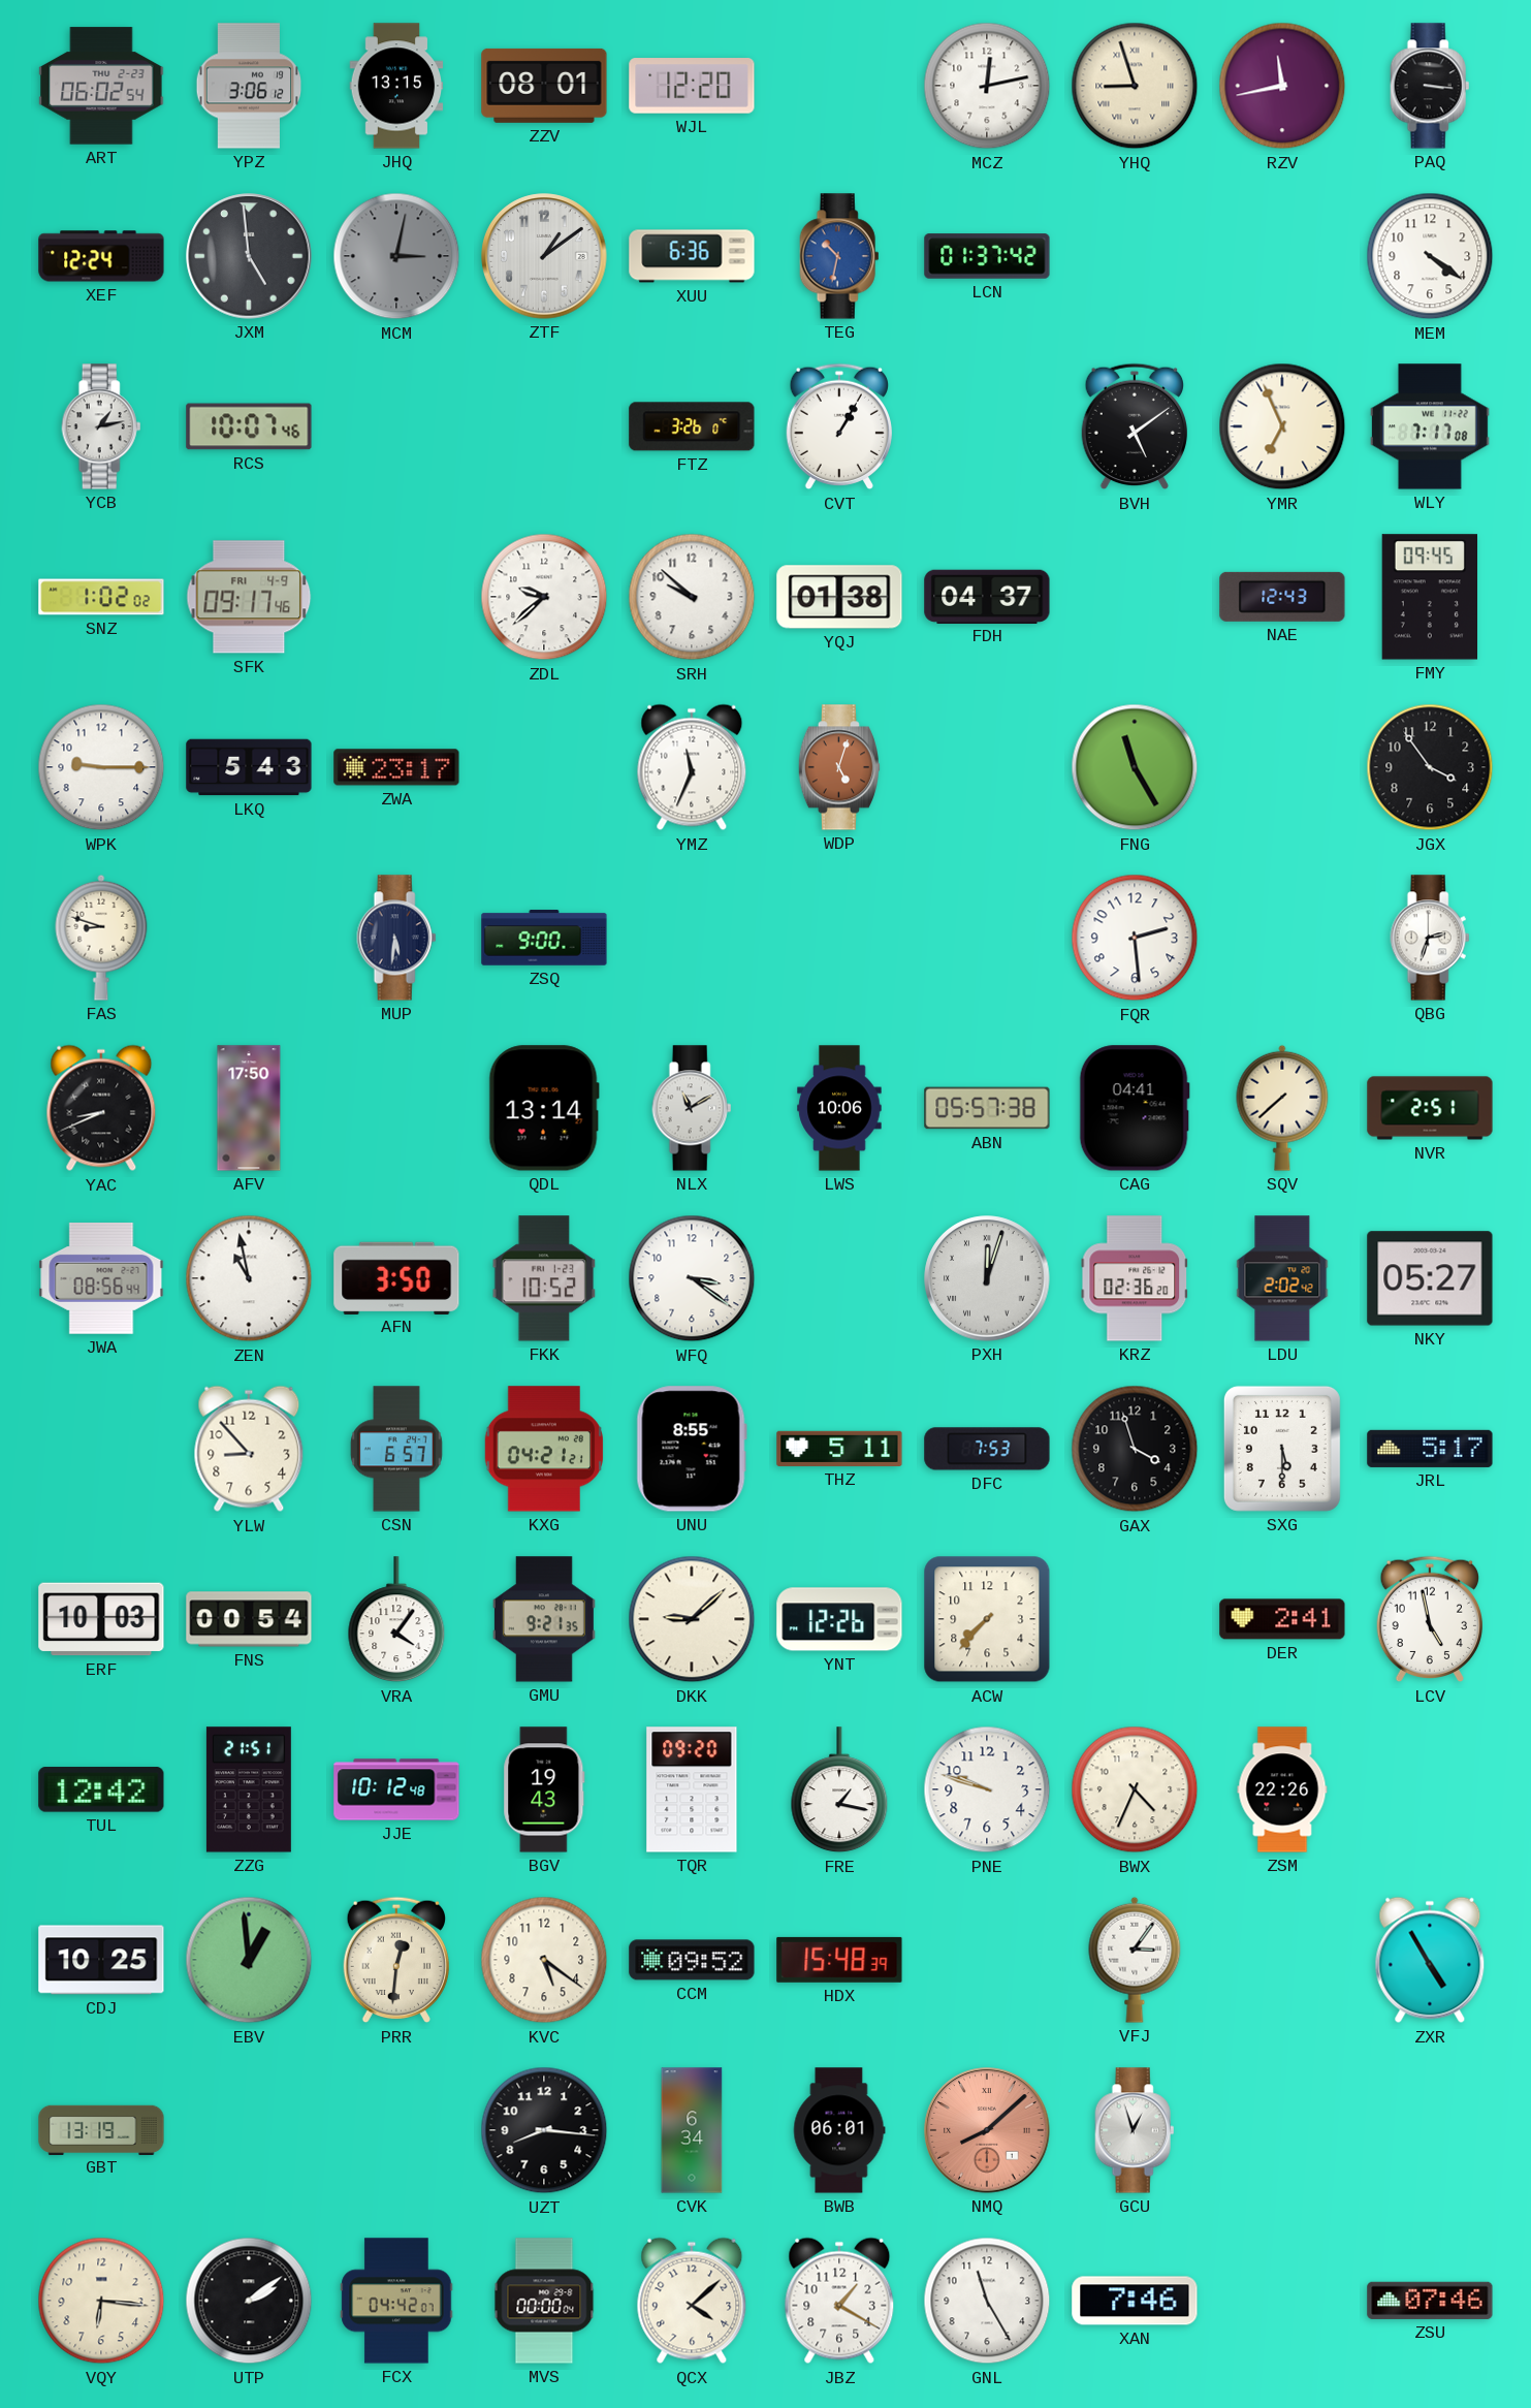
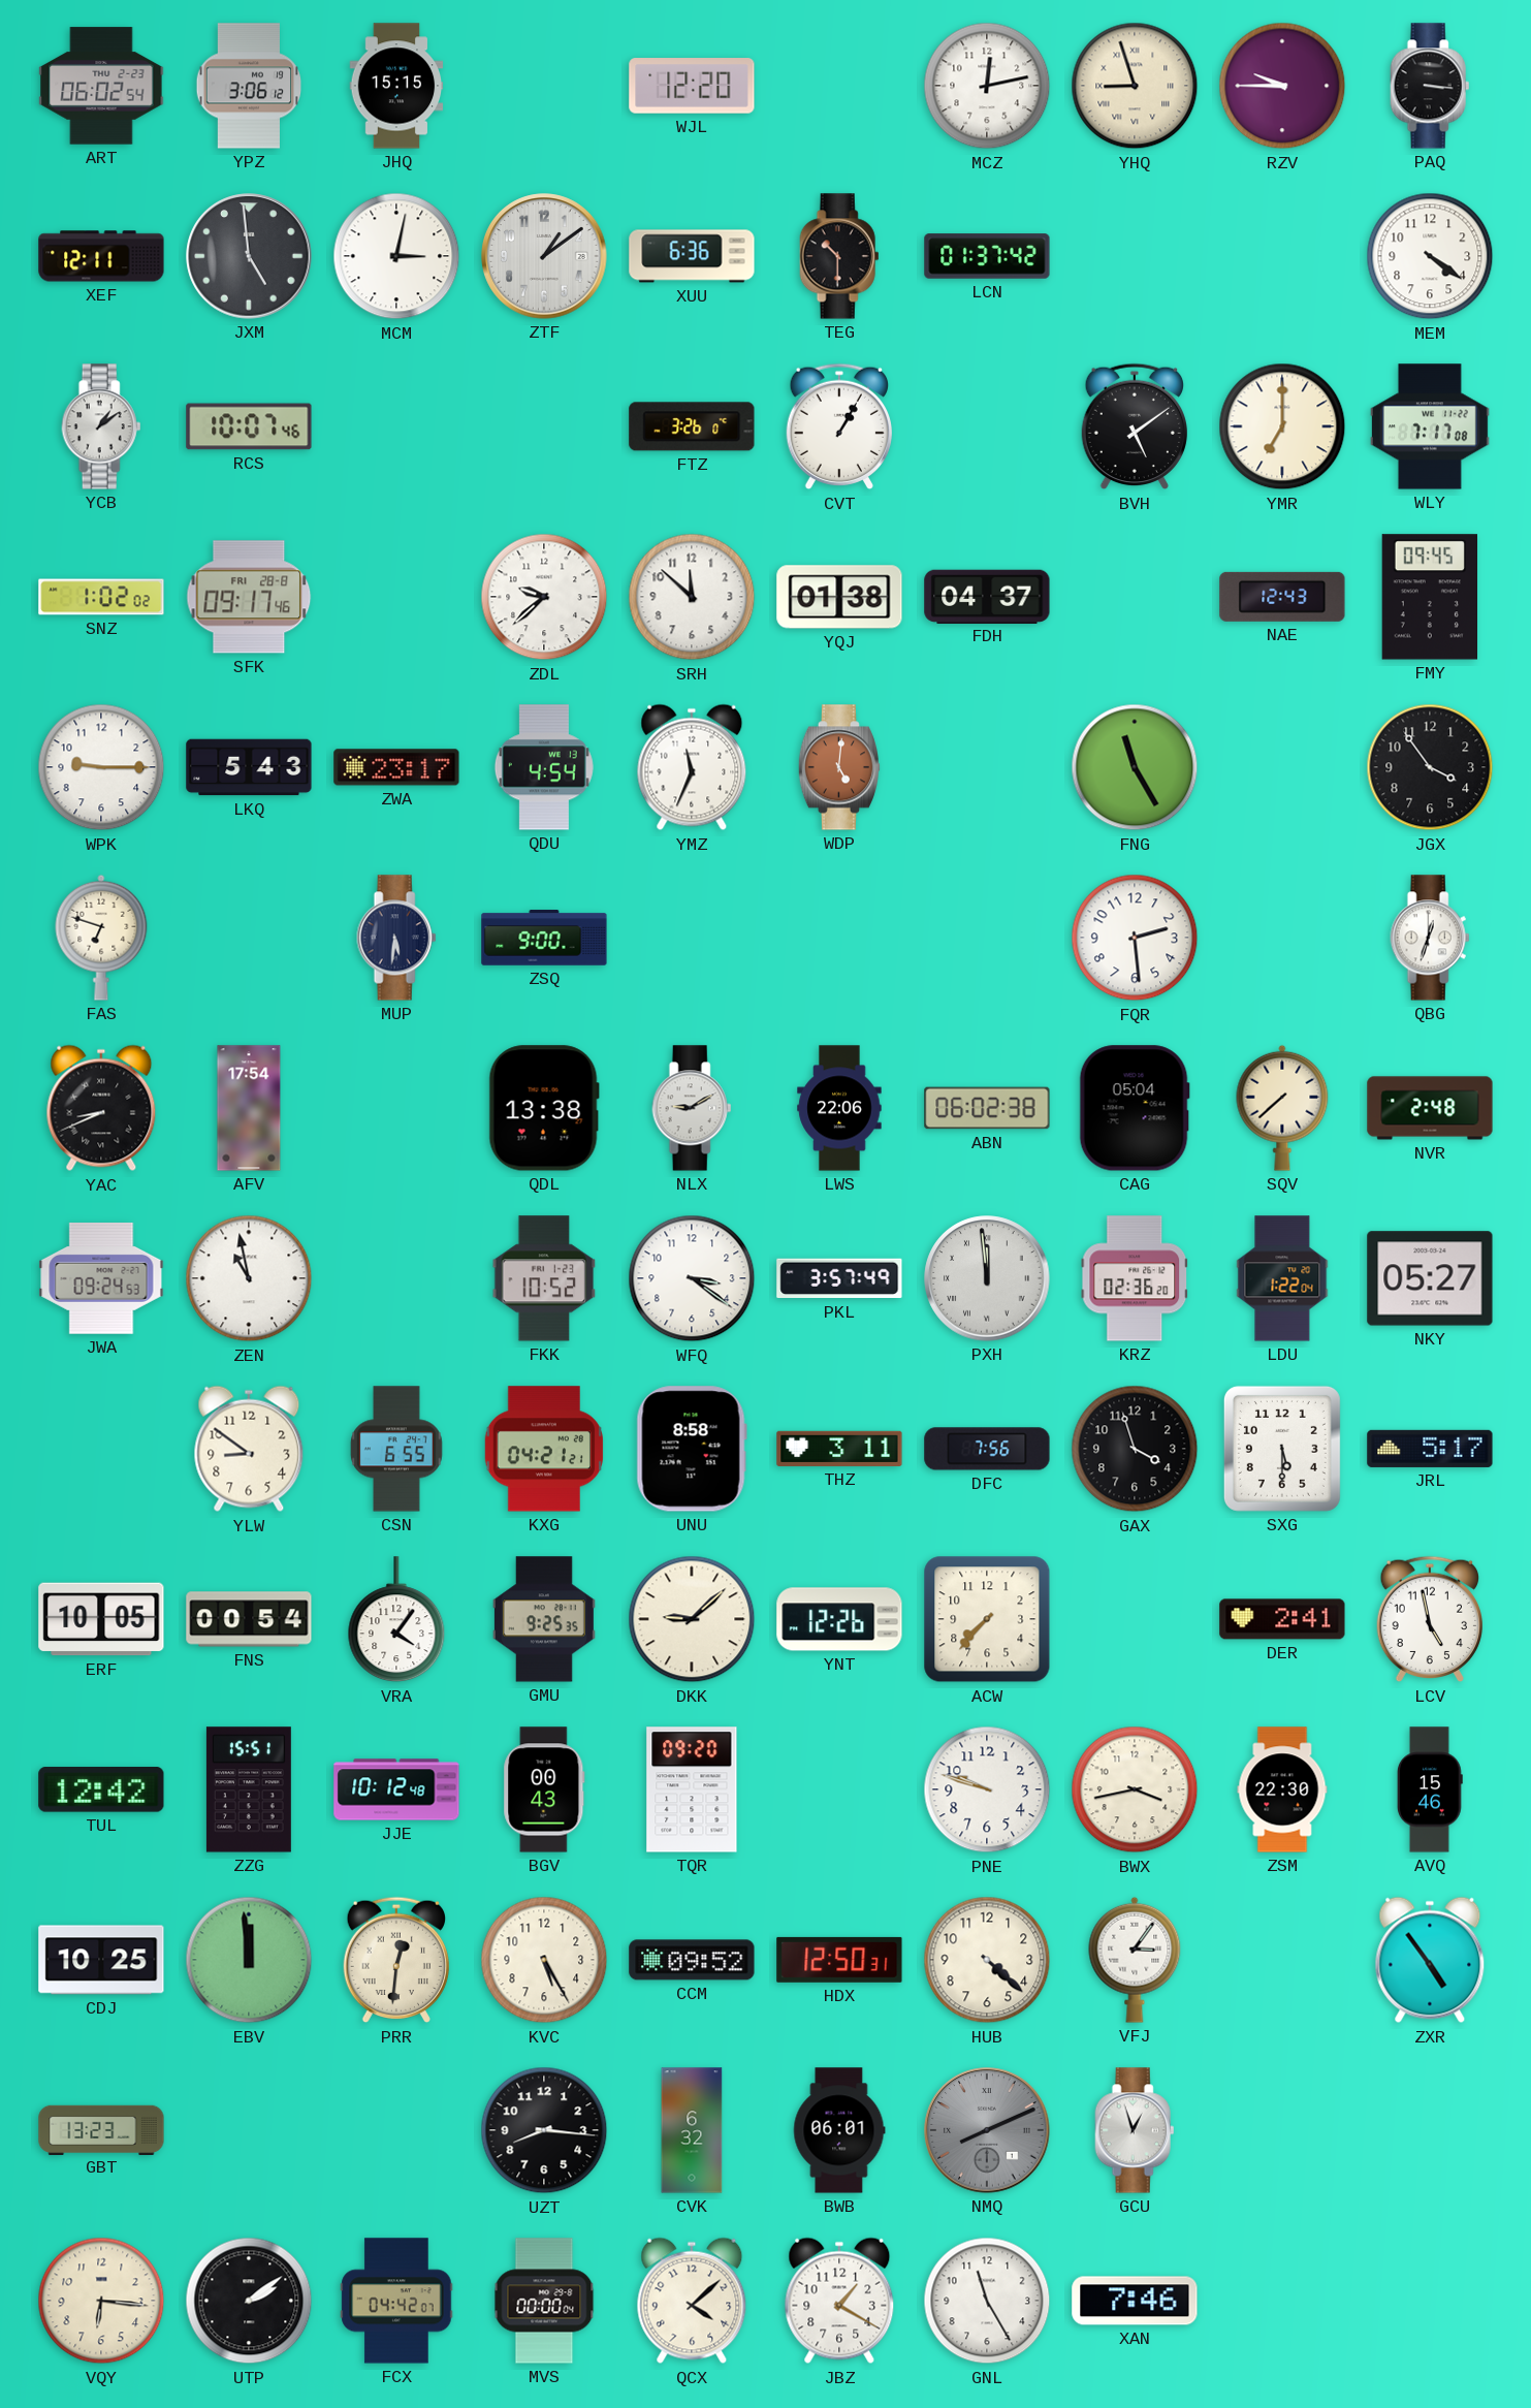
JHQ: 13:15 -> 15:15 (396, 86)
ZZV: 08:01 -> none (544, 86)
RZV: 11:43 -> 9:45 (1282, 86)
XEF: 12:24 -> 12:11 (101, 256)
MCM dial: grey -> white (396, 256)
TEG: 10:32 -> 10:30 (839, 256)
TEG dial: blue -> black (839, 256)
YCB: 1:13 -> 1:09 (101, 426)
YMR: 6:56 -> 7:00 (1282, 426)
SFK date: FRI 4-9 -> FRI 28-8 (249, 597)
SRH: 9:52 -> 11:52 (692, 597)
QDU: none -> 4:54 (544, 767)
WDP: 5:03 -> 5:01 (838, 767)
FAS: 8:48 -> 6:48 (101, 938)
QBG: 2:33 -> 12:33 (1430, 938)
AFV: 17:50 -> 17:54 (249, 1108)
QDL: 13:14 -> 13:38 (544, 1108)
NLX: 11:10 -> 9:10 (692, 1108)
LWS: 10:06 -> 22:06 (839, 1108)
ABN: 05:57 -> 06:02 (987, 1108)
CAG: 04:41 -> 05:04 (1135, 1108)
NVR: 2:51 -> 2:48 (1430, 1108)
JWA: 08:56 -> 09:24 (101, 1278)
AFN: 3:50 -> none (396, 1277)
PKL: none -> 3:57 (839, 1278)
PXH: 12:03 -> 11:59 (987, 1278)
LDU: 2:02 -> 1:22 (1282, 1278)
YLW: 8:53 -> 8:51 (249, 1449)
CSN: 6:57 -> 6:55 (396, 1449)
UNU: 8:55 -> 8:58 (692, 1449)
THZ: 5:11 -> 3:11 (839, 1449)
DFC: 7:53 -> 7:56 (987, 1449)
ERF: 10:03 -> 10:05 (101, 1619)
GMU: 9:21 -> 9:25 (544, 1619)
ZZG: 21:51 -> 15:51 (249, 1789)
BGV: 19:43 -> 00:43 (544, 1789)
FRE: 1:17 -> none (839, 1791)
BWX: 4:34 -> 3:43 (1135, 1789)
ZSM: 22:26 -> 22:30 (1282, 1789)
AVQ: none -> 15:46 (1430, 1789)
EBV: 12:59 -> 11:59 (249, 1960)
KVC: 5:21 -> 5:25 (544, 1960)
HDX: 15:48 -> 12:50 (839, 1960)
HUB: none -> 4:22 (987, 1960)
ZXR: 4:55 -> 4:54 (1430, 1960)
GBT: 13:19 -> 13:23 (101, 2129)
CVK: 6:34 -> 6:32 (692, 2130)
NMQ: 8:08 -> 8:11 (987, 2130)
NMQ dial: salmon -> grey (987, 2130)
ZSU: 07:46 -> none (1430, 2301)
